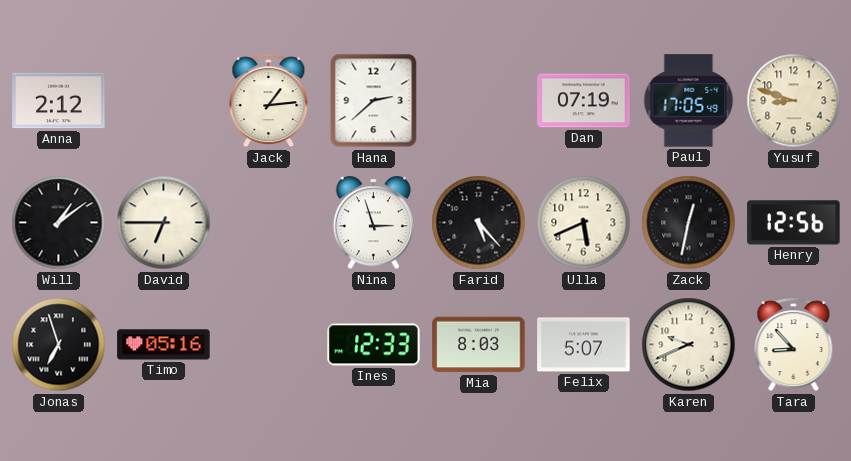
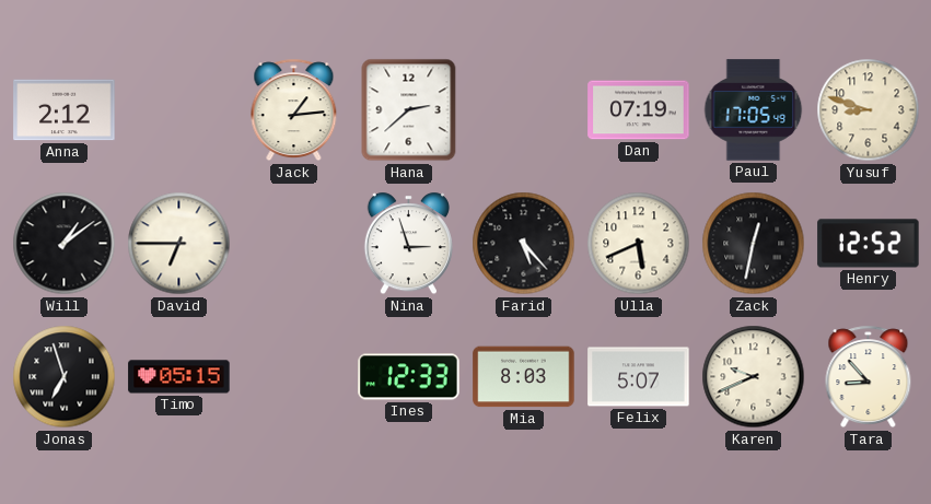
Henry: 12:56 -> 12:52 (869, 244)
Timo: 05:16 -> 05:15 (179, 377)
